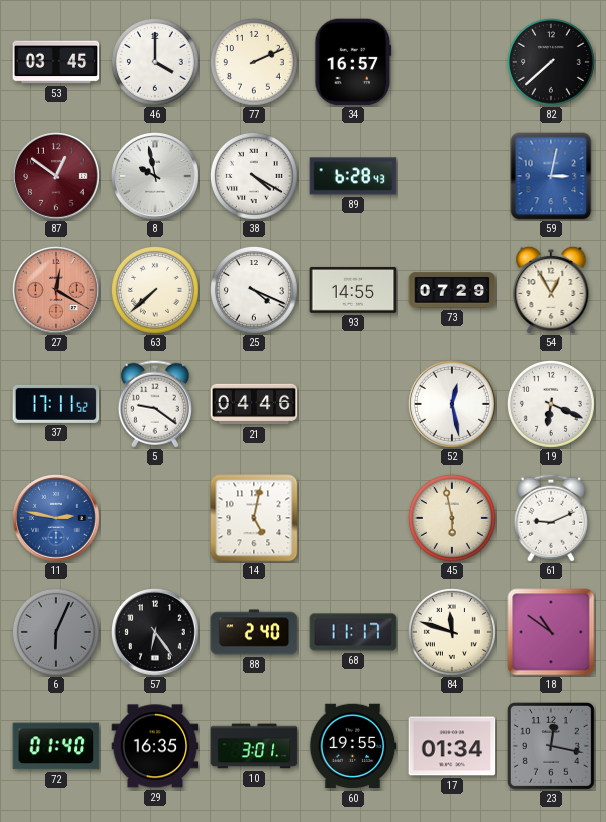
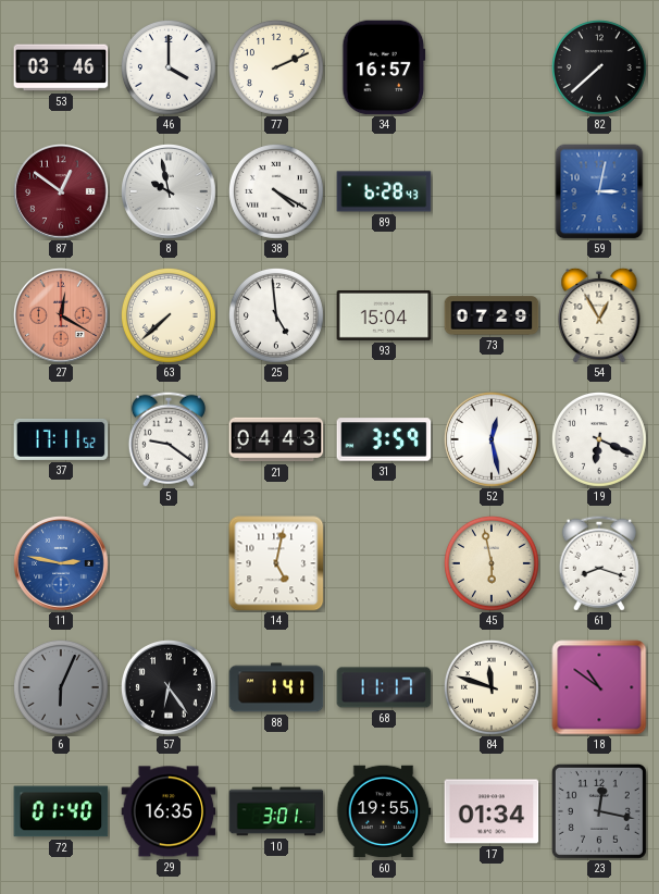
53: 03:45 -> 03:46 (61, 67)
25: 4:19 -> 4:59 (276, 315)
93: 14:55 -> 15:04 (384, 315)
21: 04:46 -> 04:43 (276, 439)
31: none -> 3:59 (384, 439)
61: 9:11 -> 8:18 (599, 563)
88: 2:40 -> 1:41 (276, 687)
